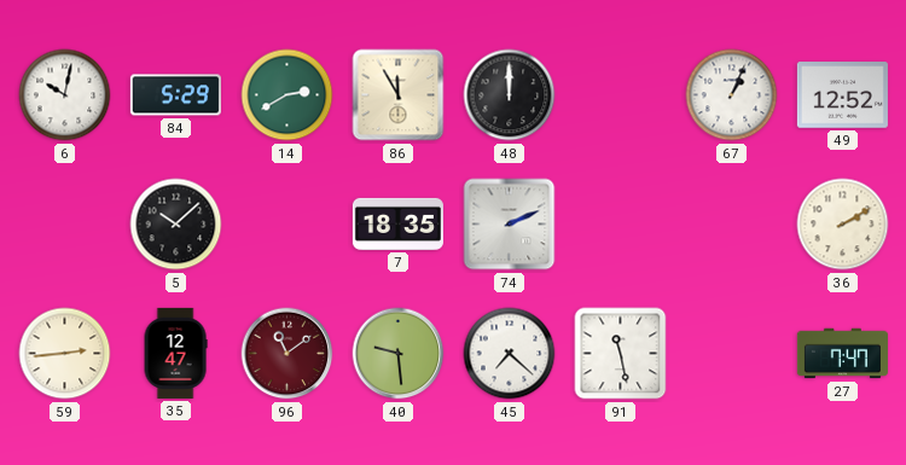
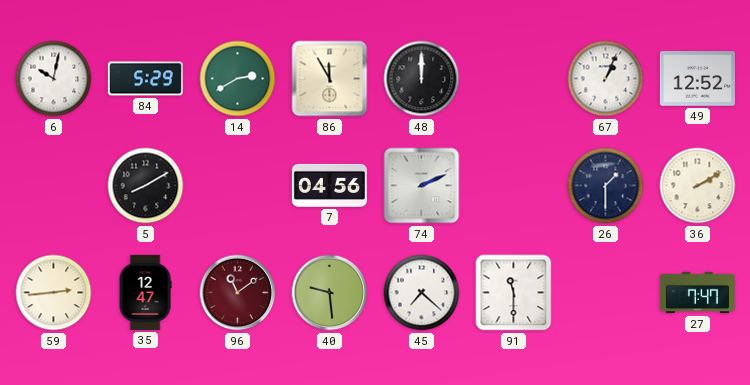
5: 10:08 -> 8:10 (146, 186)
7: 18:35 -> 04:56 (329, 185)
26: none -> 1:30 (606, 186)
91: 11:28 -> 11:30 (514, 293)
